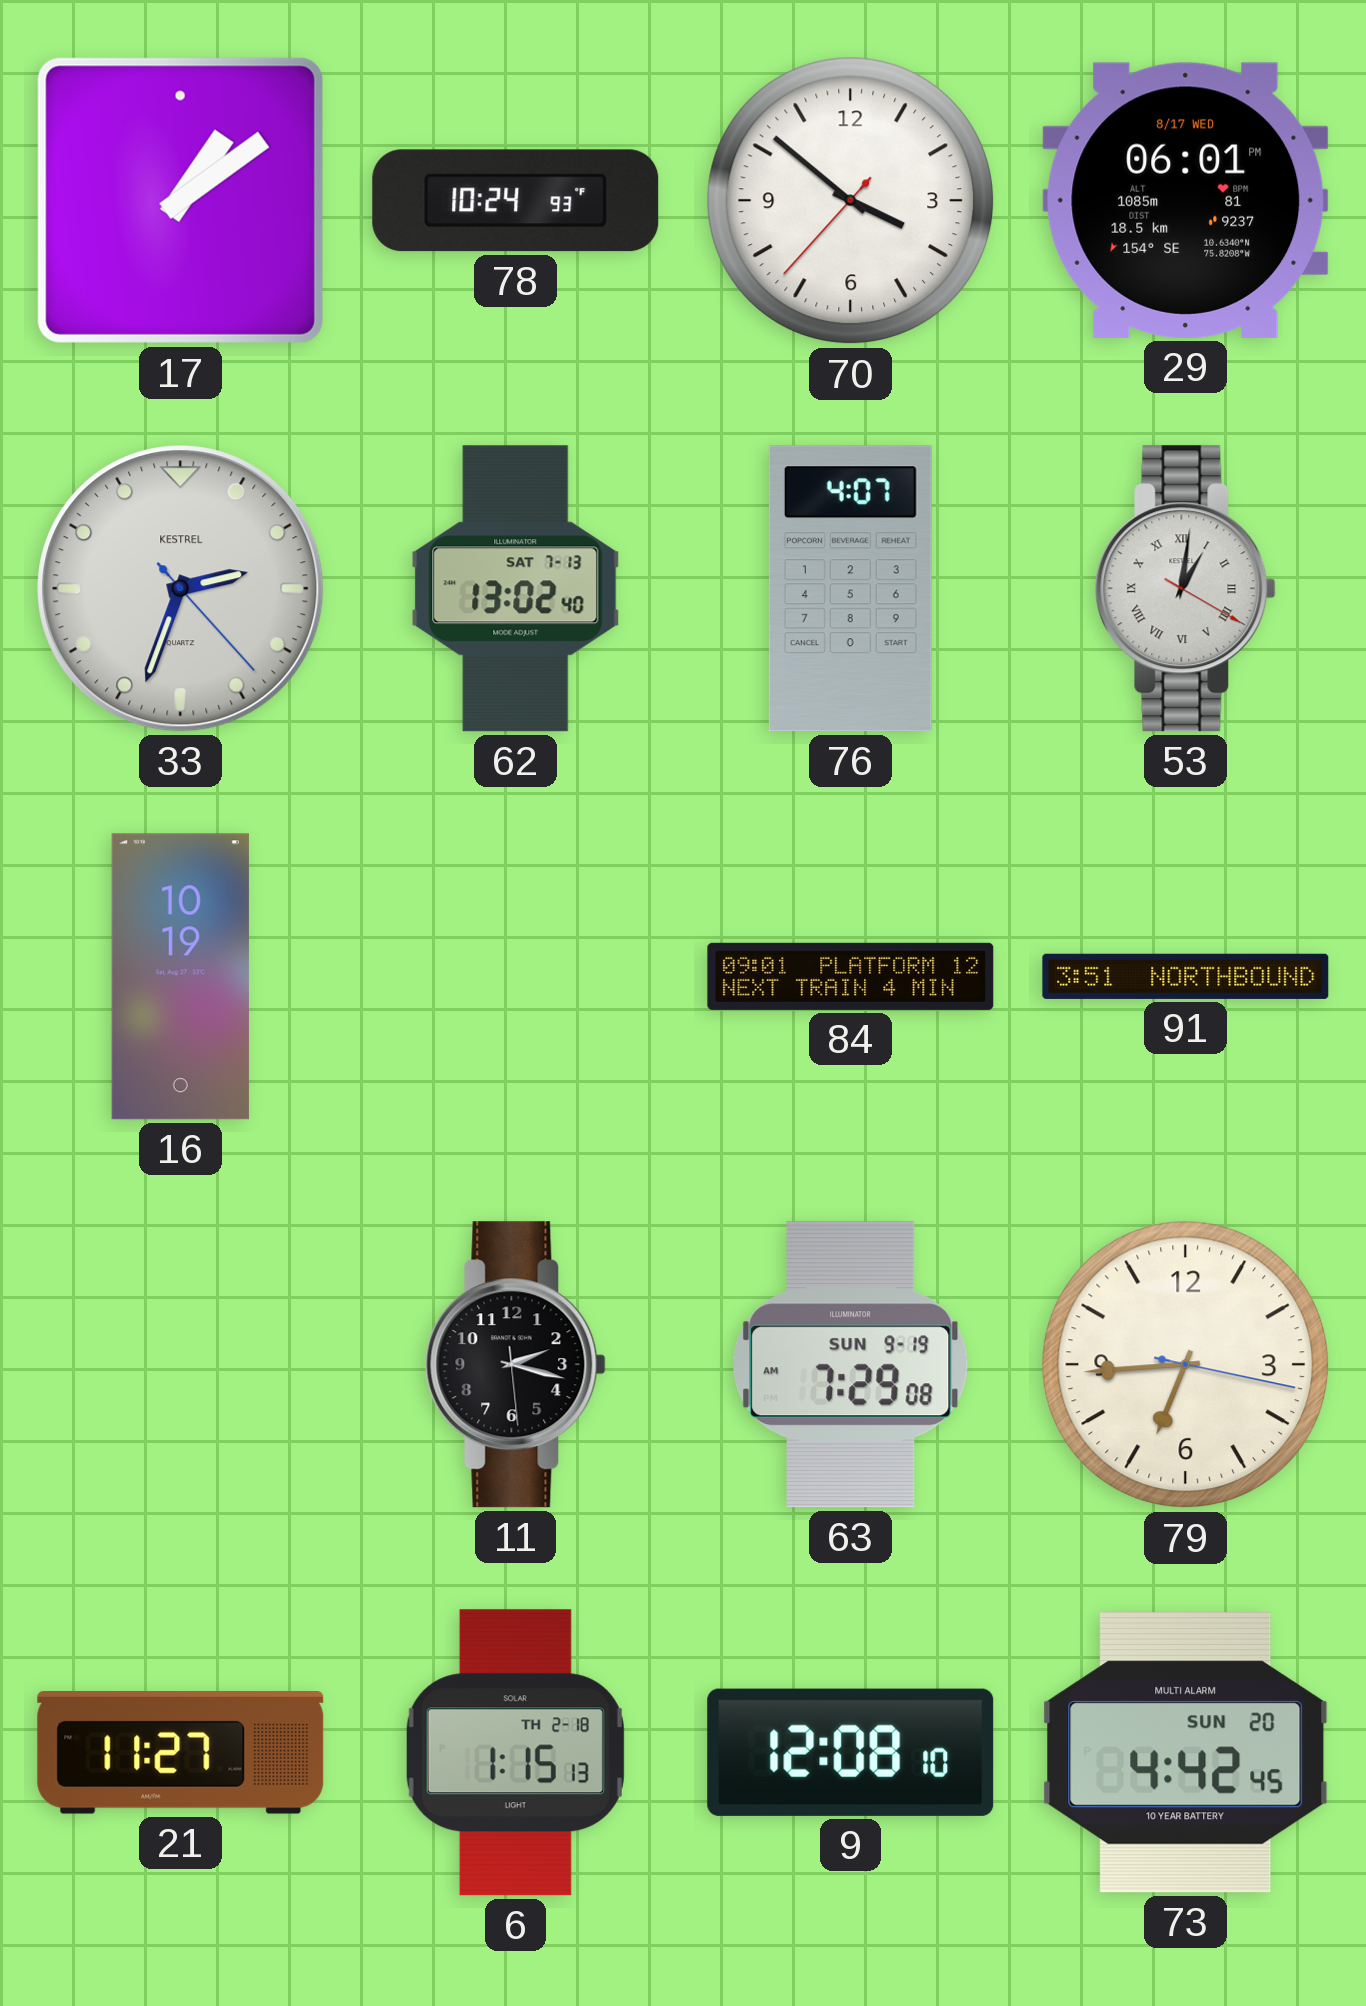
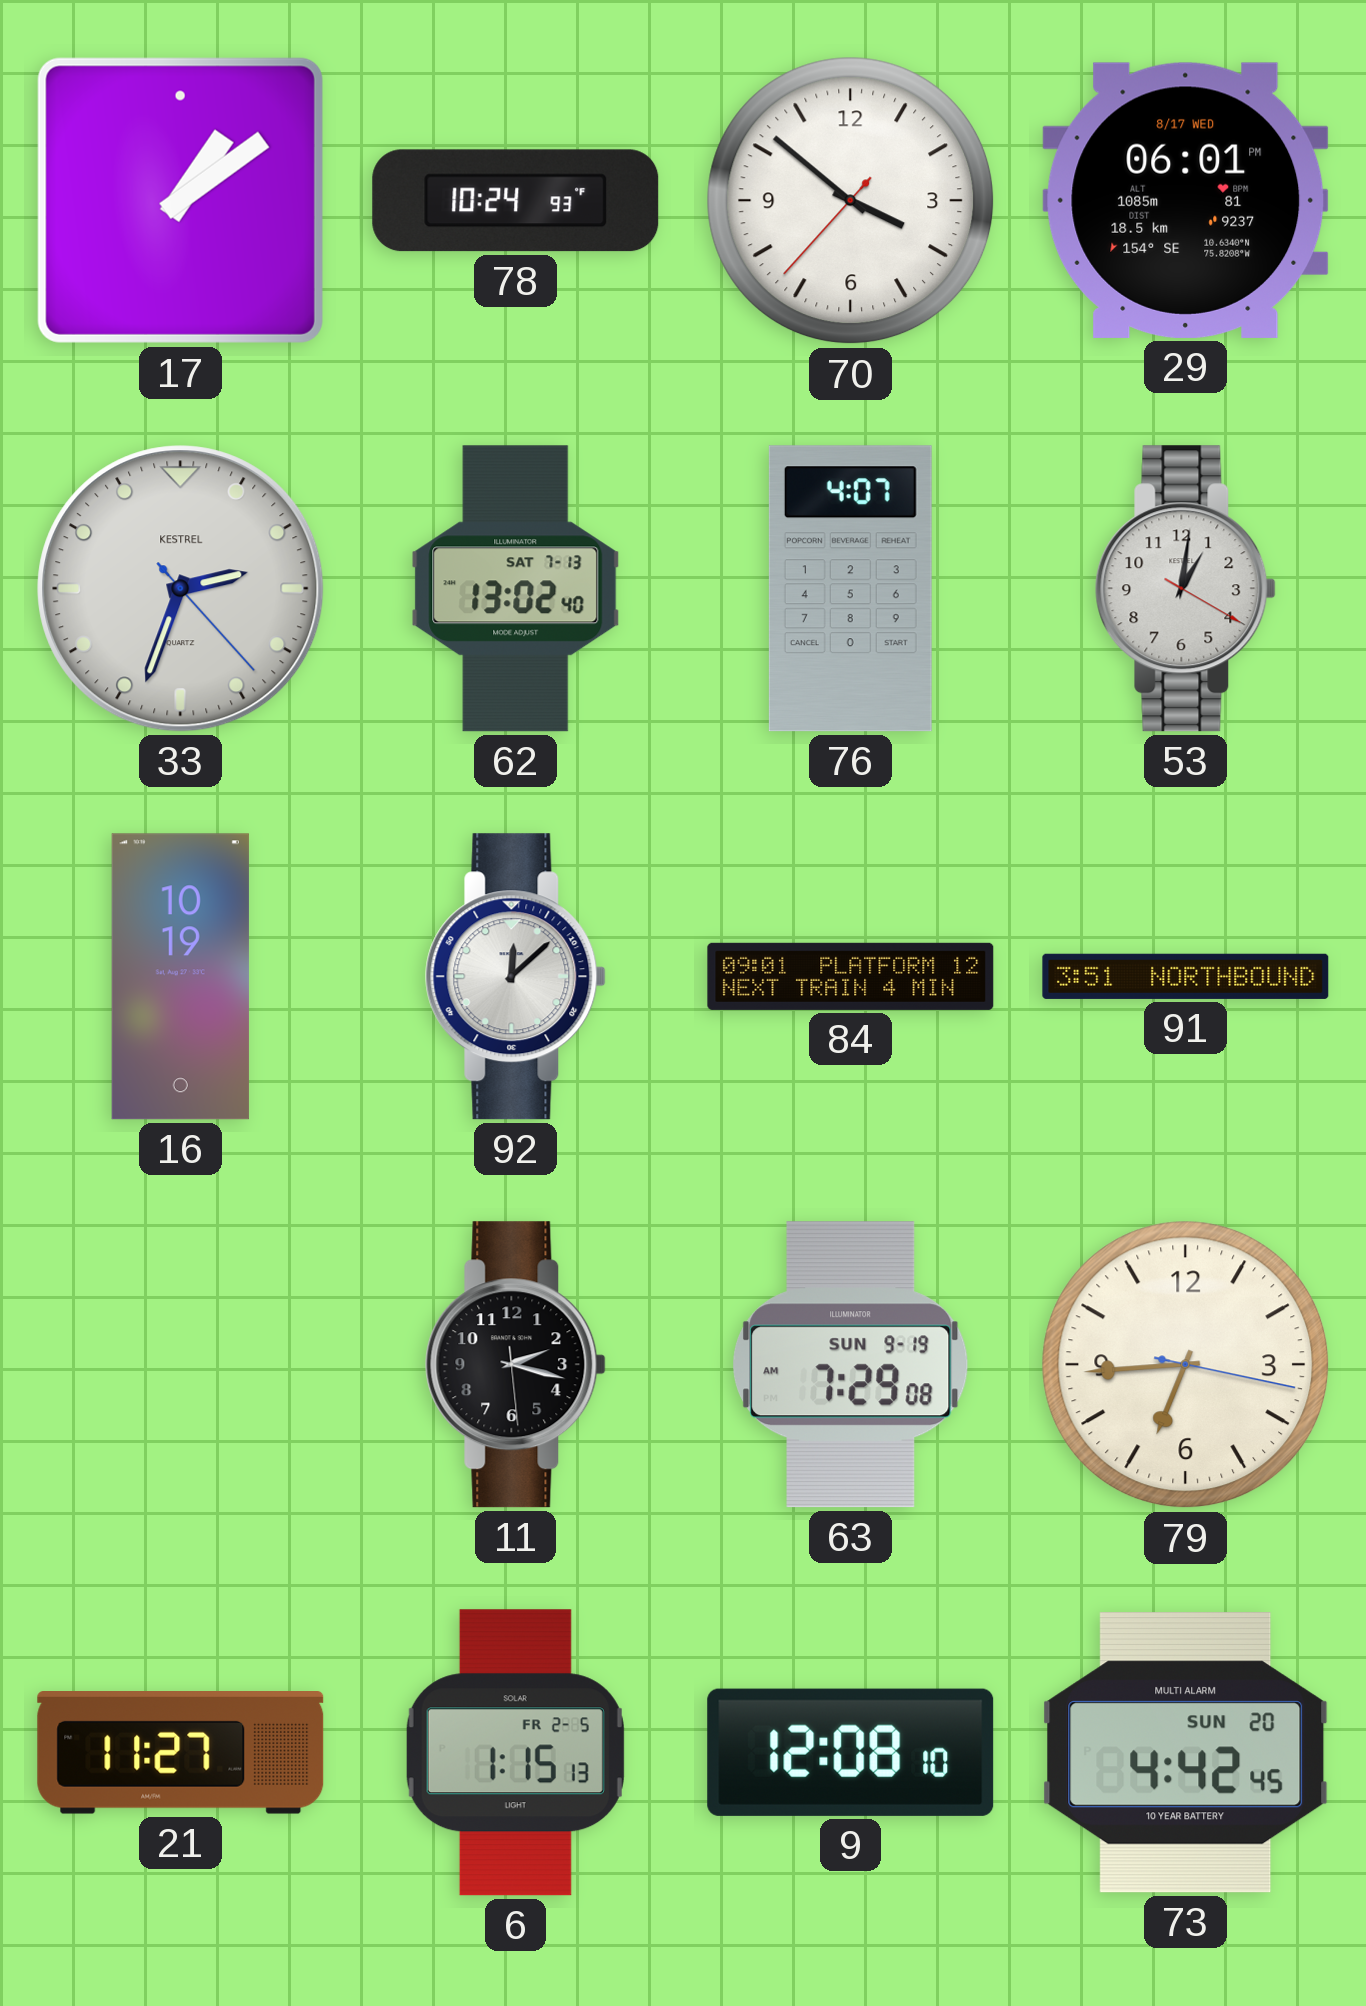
53 numerals: Roman -> Arabic (1185, 589)
92: none -> 12:08 (515, 977)
6 date: TH 2-18 -> FR 2-5 (515, 1753)
